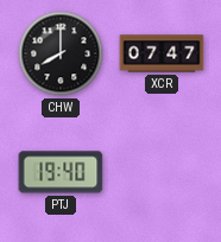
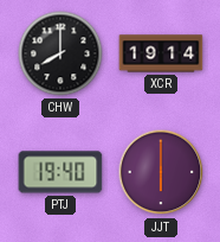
XCR: 07:47 -> 19:14 (161, 53)
JJT: none -> 6:00 (161, 172)
